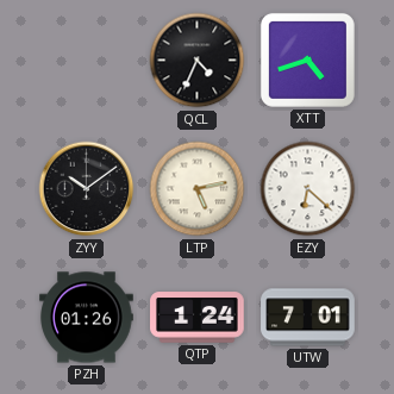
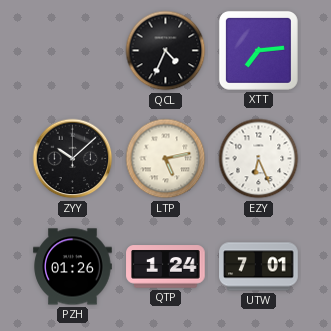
XTT: 4:42 -> 7:14 (258, 50)
ZYY: 10:09 -> 10:08 (73, 159)
EZY: 6:22 -> 6:26 (259, 159)
